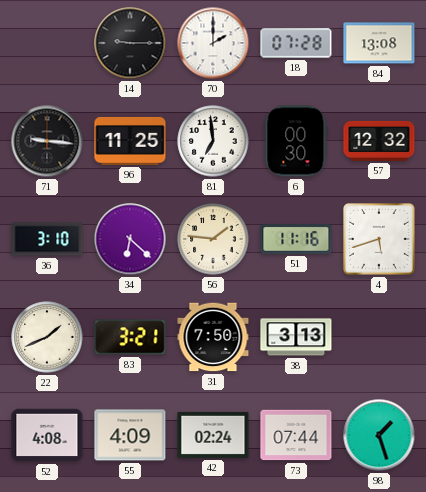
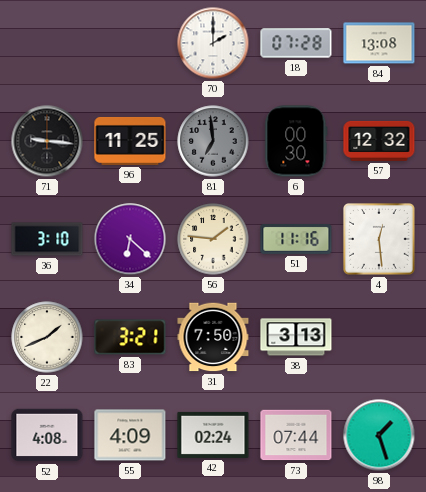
14: 9:15 -> none (130, 43)
81 dial: white -> grey (213, 141)
4: 5:42 -> 12:29 (380, 240)
